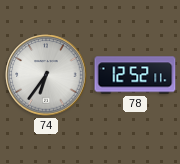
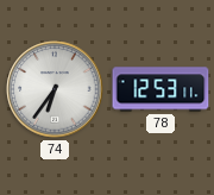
78: 12:52 -> 12:53 (160, 89)
